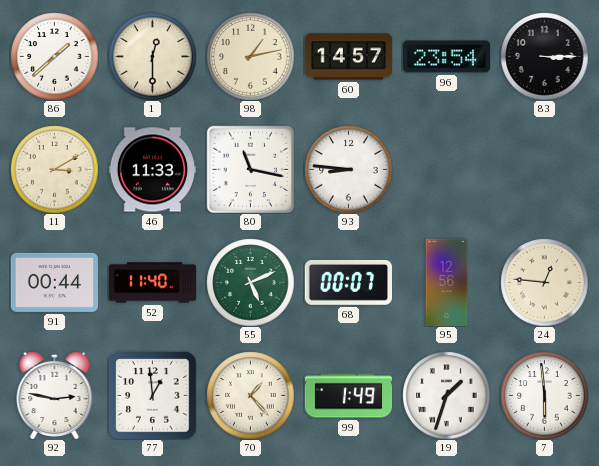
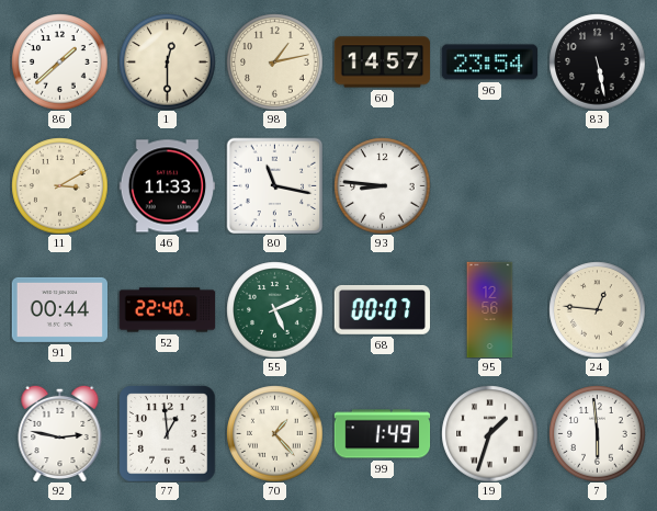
83: 3:15 -> 5:28 (597, 61)
52: 11:40 -> 22:40 (167, 310)
